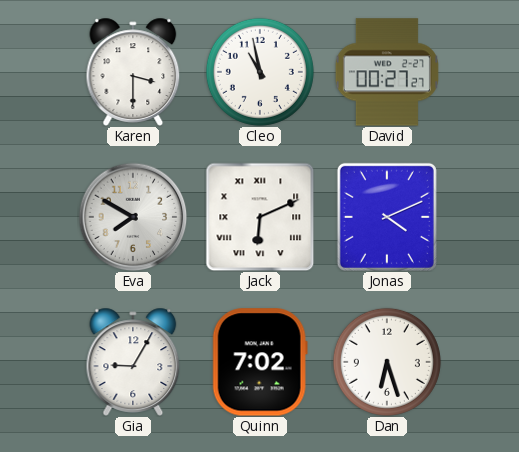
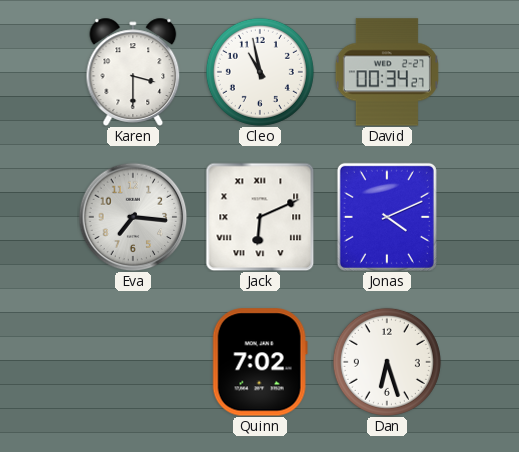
David: 00:27 -> 00:34 (387, 72)
Eva: 7:50 -> 7:16 (133, 217)
Gia: 9:05 -> none (133, 362)
